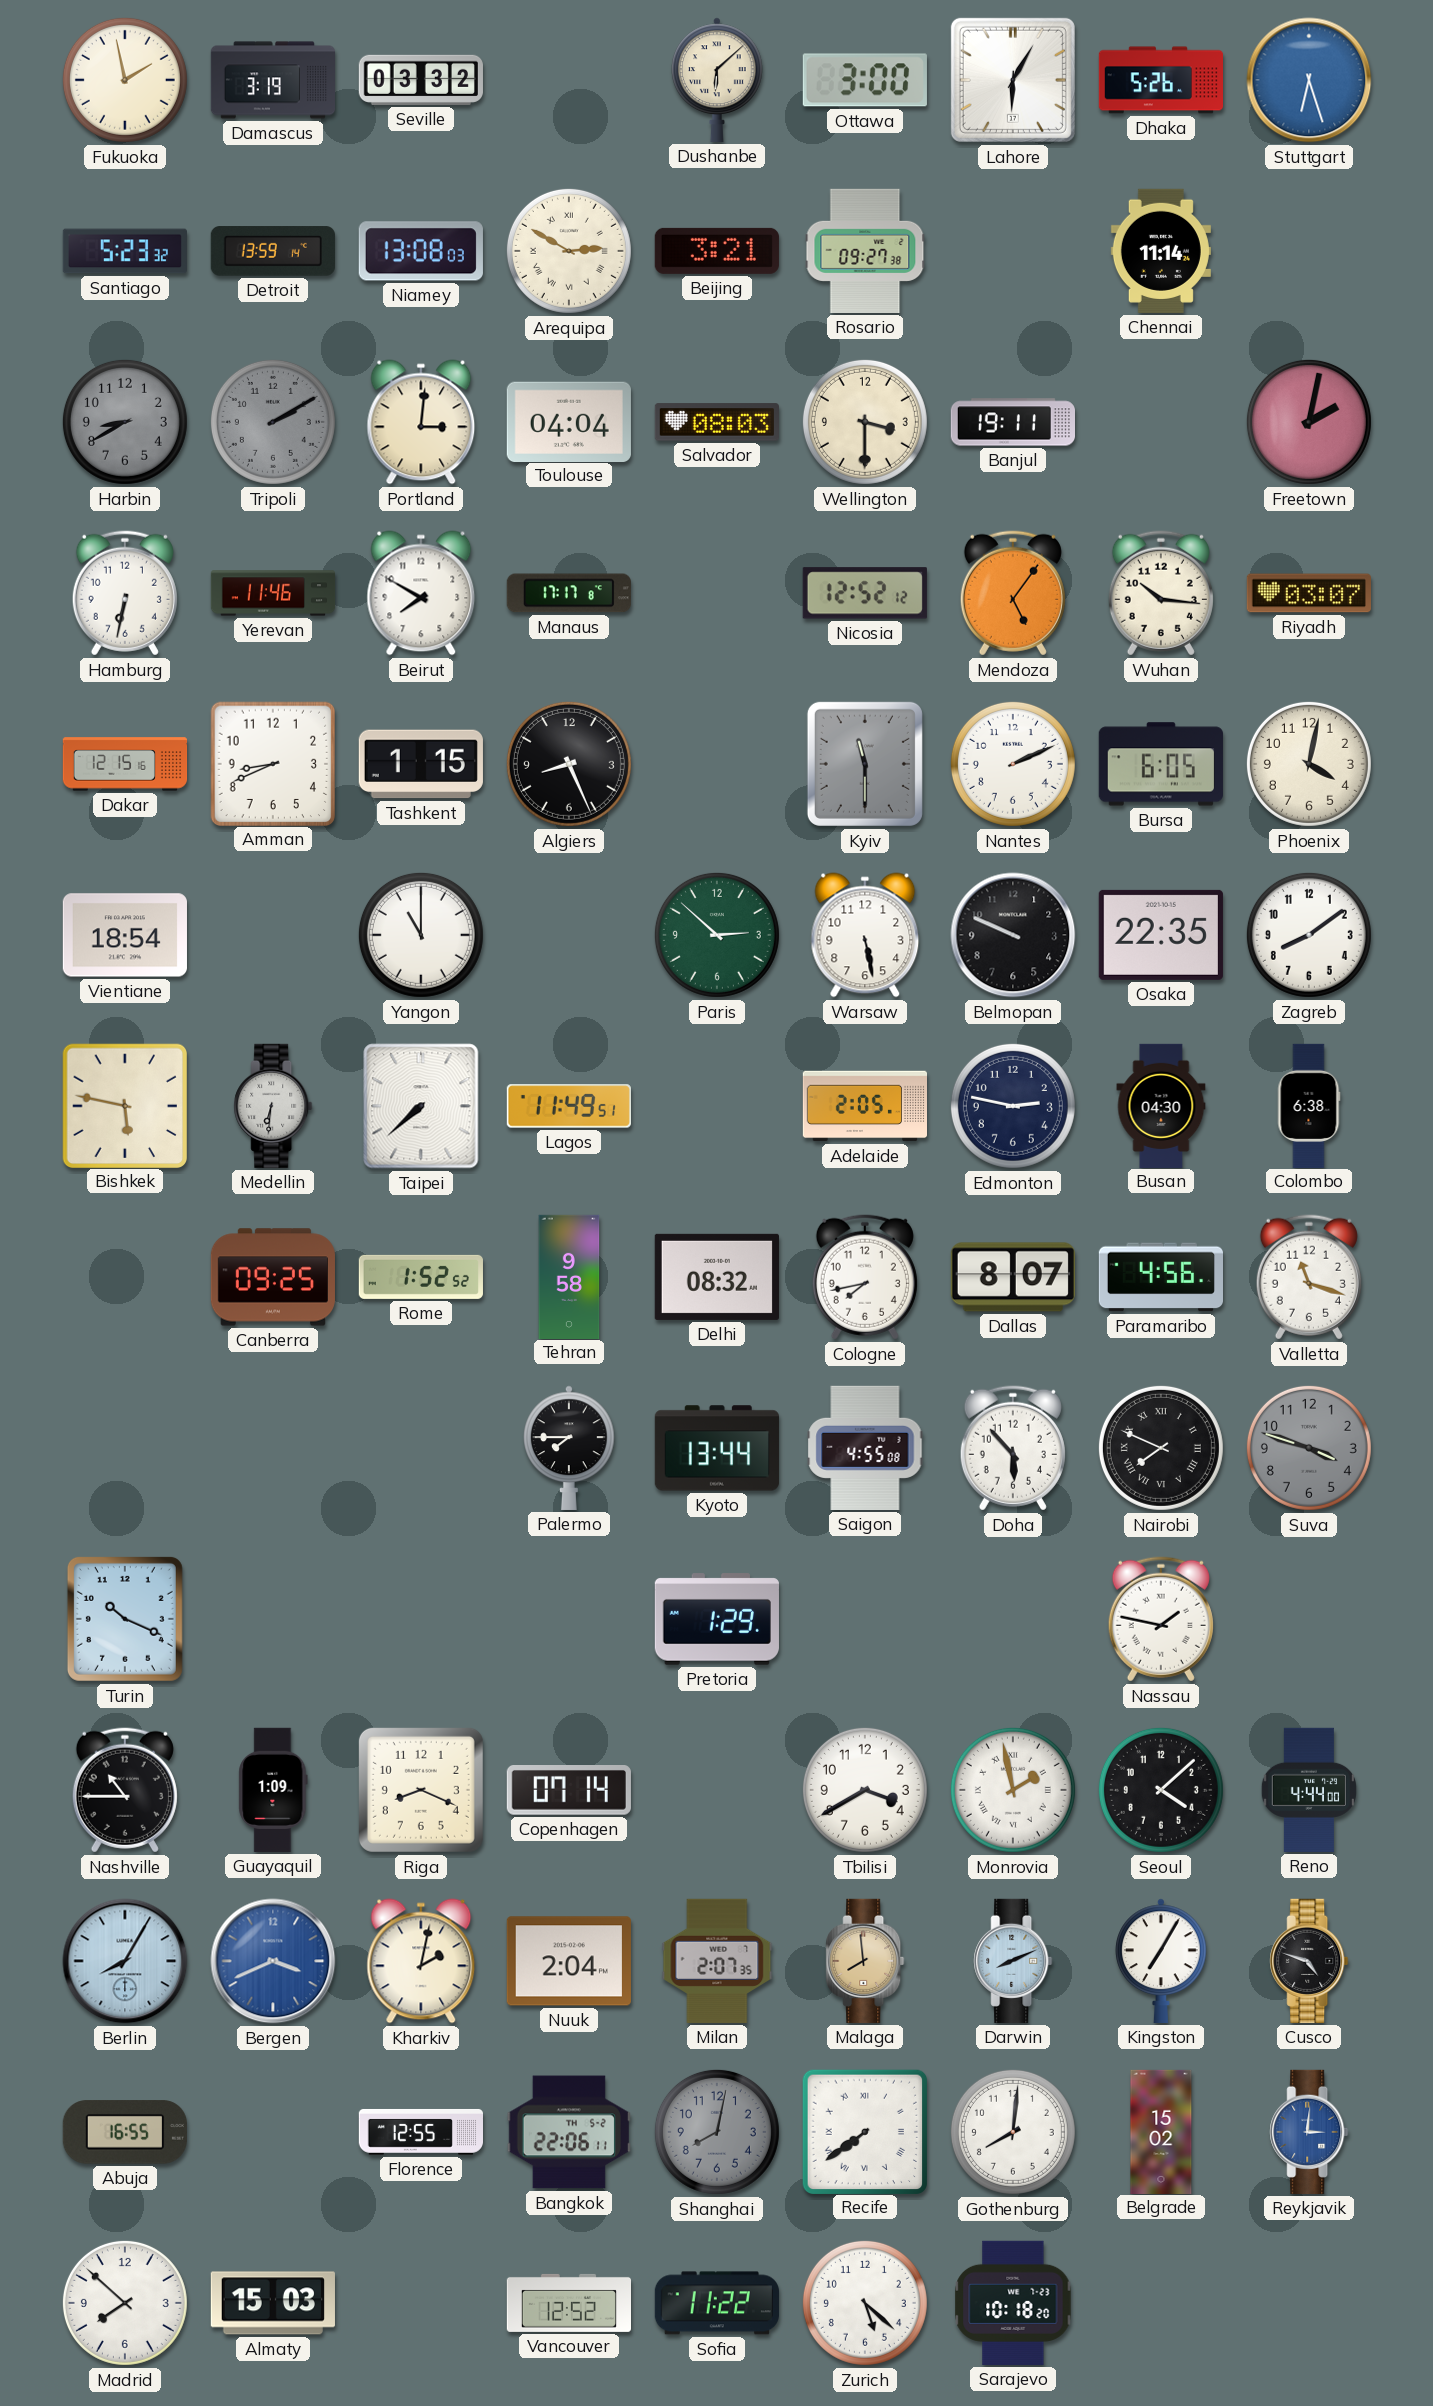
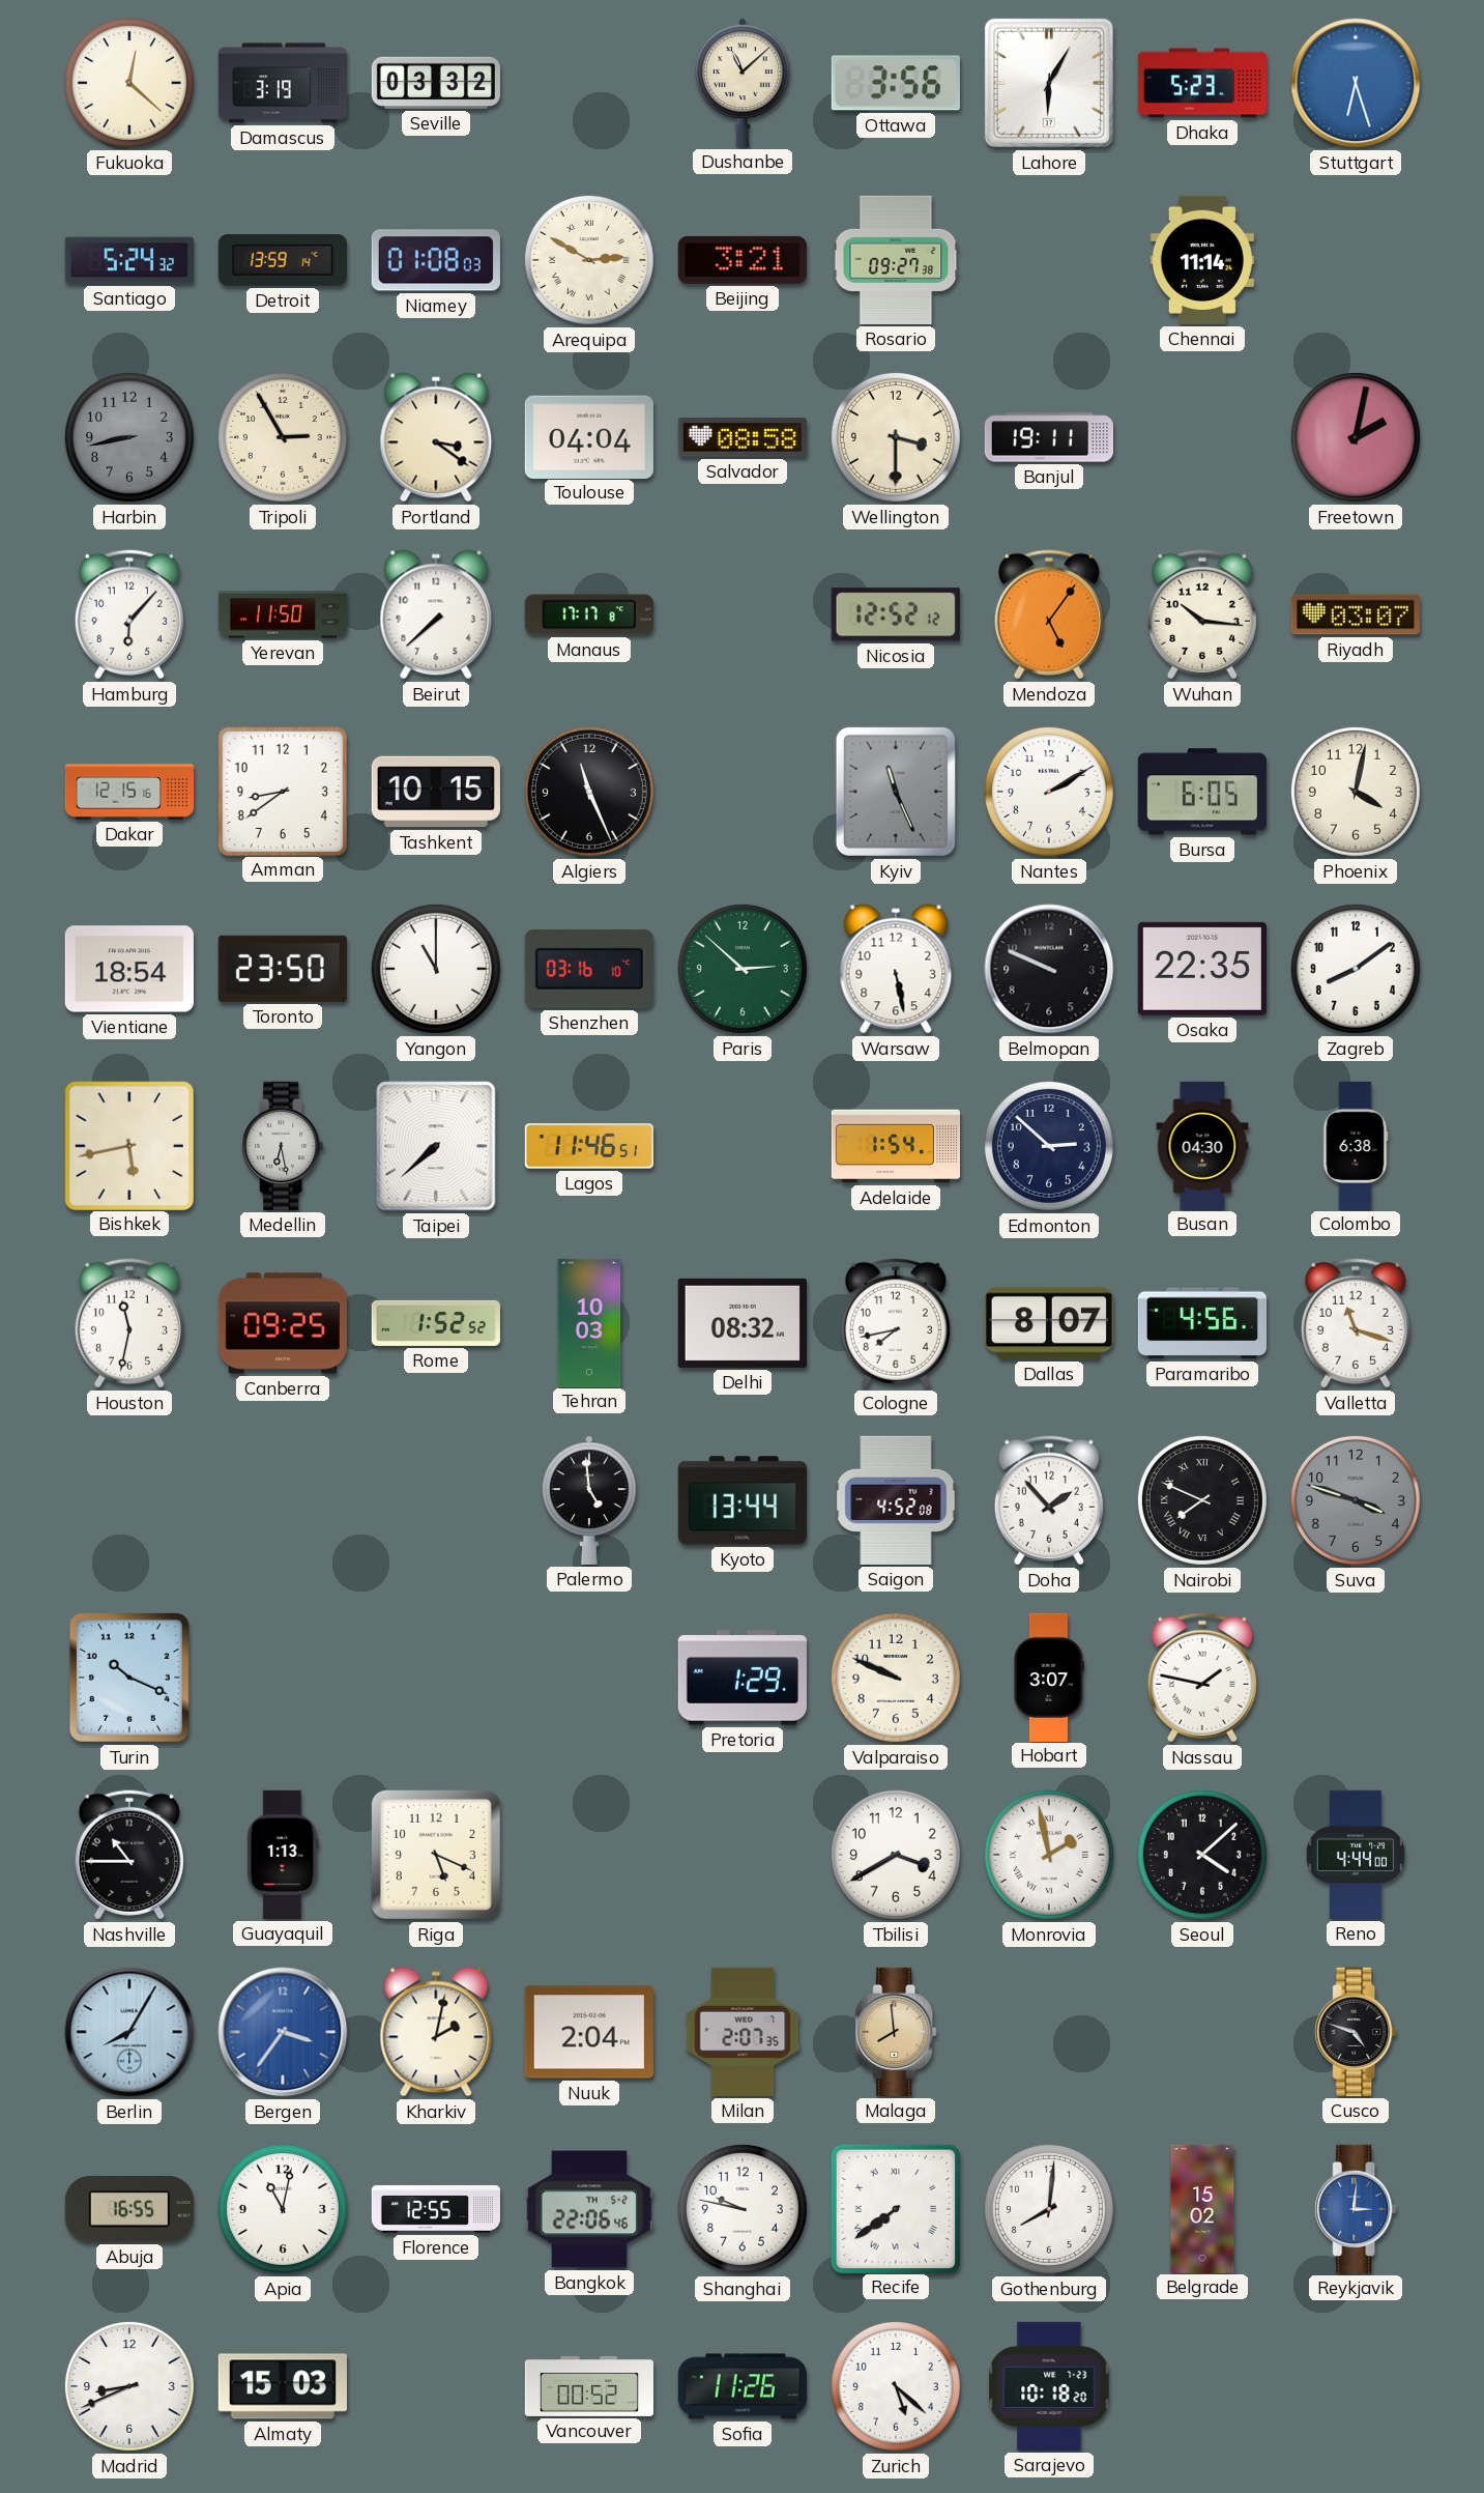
Fukuoka: 1:58 -> 12:22 (129, 83)
Dushanbe: 6:08 -> 11:08 (744, 83)
Ottawa: 3:00 -> 3:56 (896, 83)
Dhaka: 5:26 -> 5:23 (1201, 83)
Santiago: 5:23 -> 5:24 (129, 260)
Niamey: 13:08 -> 01:08 (436, 260)
Harbin: 8:40 -> 8:43 (129, 437)
Tripoli: 2:10 -> 2:55 (283, 437)
Tripoli dial: grey -> cream (283, 437)
Portland: 3:01 -> 3:21 (436, 437)
Salvador: 08:03 -> 08:58 (743, 437)
Hamburg: 6:32 -> 6:07 (129, 614)
Yerevan: 11:46 -> 11:50 (283, 614)
Beirut: 7:50 -> 7:38 (436, 614)
Amman: 8:41 -> 8:39 (282, 791)
Tashkent: 1:15 -> 10:15 (436, 792)
Algiers: 8:26 -> 11:26 (589, 792)
Kyiv: 11:30 -> 11:26 (896, 792)
Nantes: 2:11 -> 2:10 (1049, 792)
Toronto: none -> 23:50 (283, 969)
Shenzhen: none -> 03:16 (589, 969)
Bishkek: 5:47 -> 5:43 (128, 1145)
Medellin: 6:31 -> 6:28 (283, 1146)
Lagos: 11:49 -> 11:46 (589, 1146)
Adelaide: 2:05 -> 1:54 (895, 1146)
Edmonton: 2:47 -> 2:52 (1049, 1146)
Houston: none -> 11:32 (129, 1323)
Tehran: 9:58 -> 10:03 (589, 1322)
Palermo: 7:45 -> 4:59 (590, 1500)
Saigon: 4:55 -> 4:52 (896, 1500)
Doha: 5:53 -> 1:53 (1049, 1500)
Valparaiso: none -> 9:49 (896, 1678)
Hobart: none -> 3:07 (1049, 1677)
Guayaquil: 1:09 -> 1:13 (283, 1855)
Riga: 8:19 -> 5:19 (436, 1855)
Copenhagen: 07:14 -> none (569, 1791)
Bergen: 3:41 -> 3:36 (283, 2032)
Darwin: 8:11 -> none (1013, 1961)
Kingston: 7:05 -> none (1162, 1961)
Apia: none -> 11:02 (283, 2209)
Bangkok: 22:06:11 -> 22:06:46 (589, 2209)
Shanghai: 8:02 -> 9:47 (743, 2209)
Shanghai dial: grey -> white (743, 2209)
Madrid: 7:52 -> 8:41 (129, 2386)
Vancouver: 12:52 -> 00:52 (588, 2386)
Sofia: 11:22 -> 11:26 (743, 2386)
